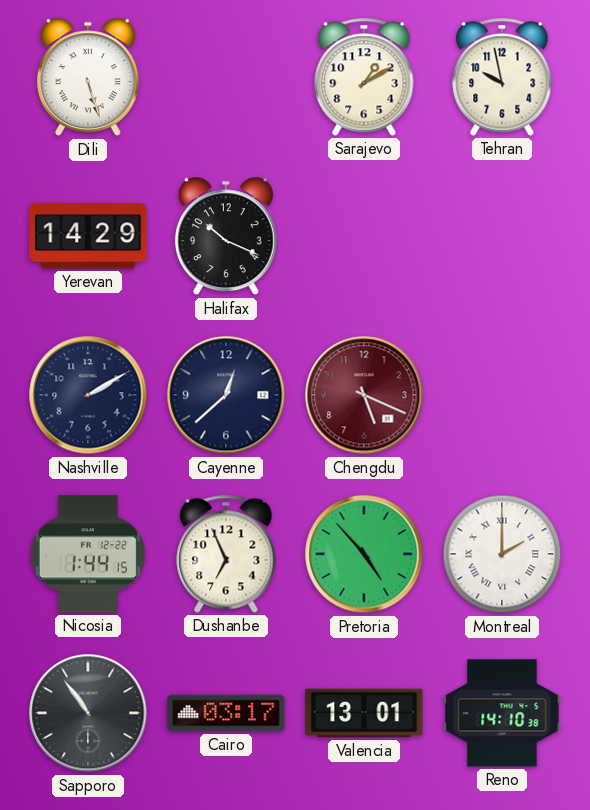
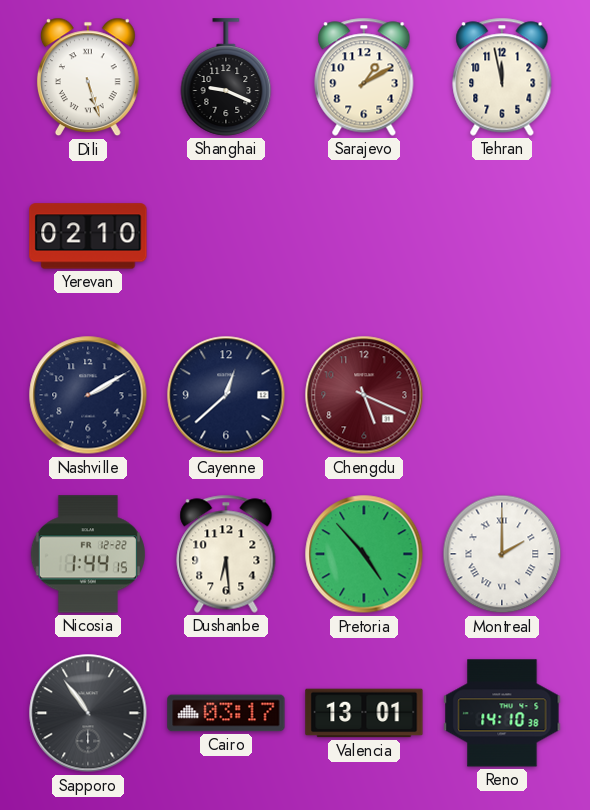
Shanghai: none -> 9:19 (226, 77)
Tehran: 9:58 -> 11:58 (502, 77)
Yerevan: 14:29 -> 02:10 (88, 236)
Halifax: 10:19 -> none (226, 236)
Dushanbe: 6:56 -> 6:29 (226, 554)
